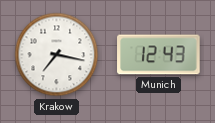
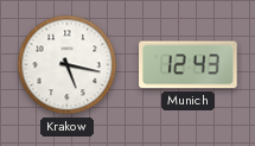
Krakow: 7:17 -> 5:17 (68, 65)
